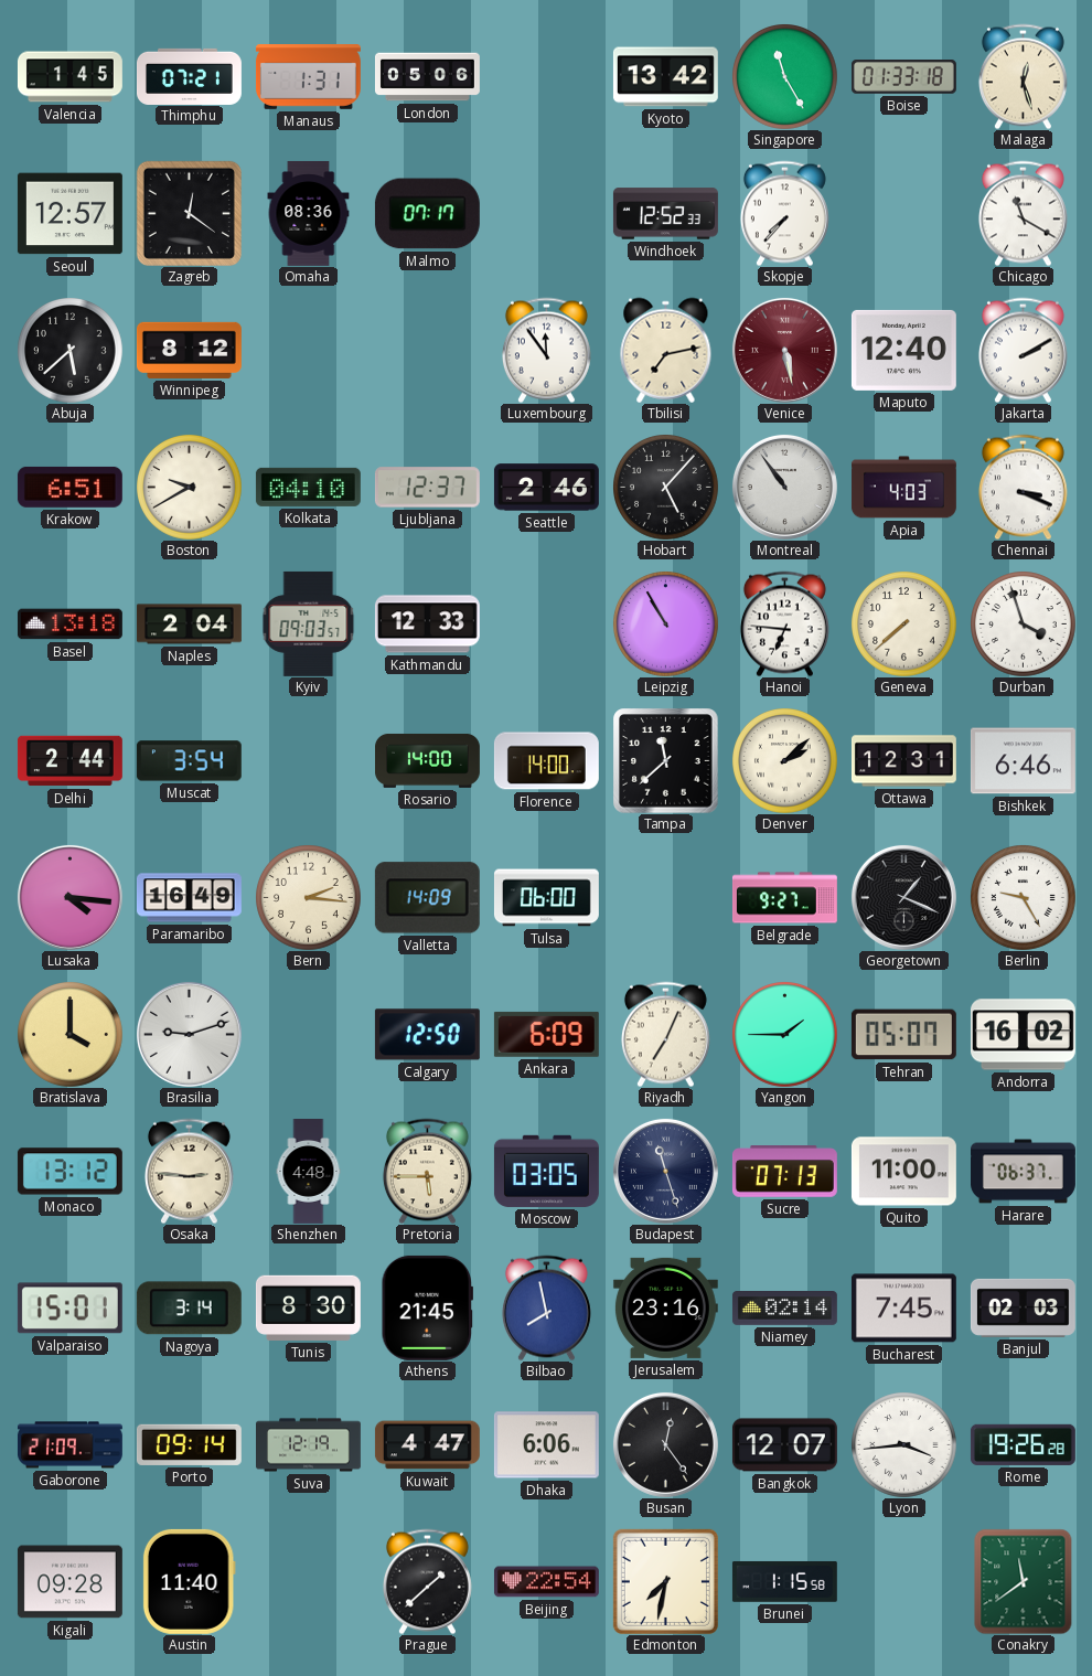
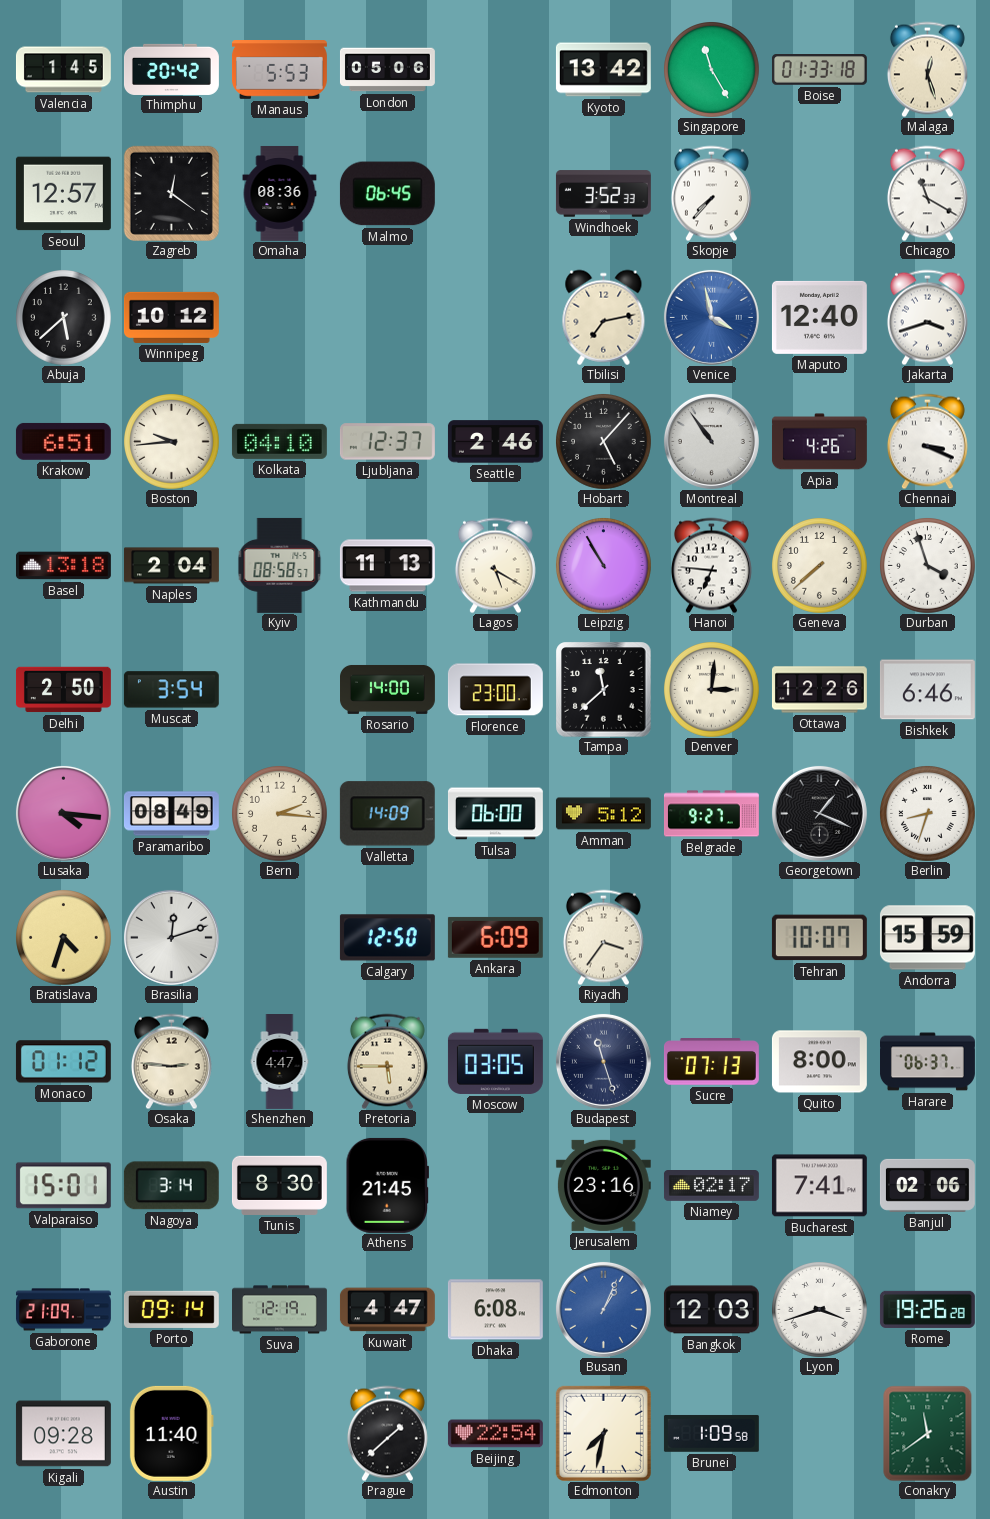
Thimphu: 07:21 -> 20:42 (171, 69)
Manaus: 1:31 -> 5:53 (279, 70)
Malmo: 07:17 -> 06:45 (387, 194)
Windhoek: 12:52 -> 3:52 (603, 194)
Winnipeg: 8:12 -> 10:12 (171, 317)
Luxembourg: 11:54 -> none (546, 350)
Venice: 5:28 -> 3:58 (711, 317)
Venice dial: burgundy -> blue (711, 317)
Jakarta: 2:10 -> 3:42 (927, 317)
Boston: 9:40 -> 9:44 (172, 442)
Apia: 4:03 -> 4:26 (819, 442)
Kyiv: 09:03 -> 08:58 (280, 565)
Kathmandu: 12:33 -> 11:13 (387, 566)
Lagos: none -> 5:20 (495, 565)
Delhi: 2:44 -> 2:50 (63, 690)
Florence: 14:00 -> 23:00 (495, 690)
Denver: 2:08 -> 3:01 (712, 690)
Ottawa: 12:31 -> 12:26 (819, 690)
Paramaribo: 16:49 -> 08:49 (171, 814)
Amman: none -> 5:12 (603, 814)
Berlin: 9:25 -> 8:33 (928, 814)
Bratislava: 4:00 -> 4:33 (64, 938)
Brasilia: 9:12 -> 12:12 (171, 937)
Riyadh: 7:04 -> 3:36 (603, 937)
Yangon: 1:45 -> none (785, 1035)
Tehran: 05:07 -> 10:07 (819, 938)
Andorra: 16:02 -> 15:59 (927, 938)
Monaco: 13:12 -> 01:12 (63, 1062)
Shenzhen: 4:48 -> 4:47 (280, 1062)
Quito: 11:00 -> 8:00 (819, 1062)
Bilbao: 7:58 -> none (546, 1307)
Niamey: 02:14 -> 02:17 (711, 1186)
Bucharest: 7:45 -> 7:41 (819, 1186)
Banjul: 02:03 -> 02:06 (927, 1185)
Dhaka: 6:06 -> 6:08 (495, 1310)
Busan: 12:24 -> 1:04 (603, 1309)
Busan dial: black -> blue (603, 1309)
Bangkok: 12:07 -> 12:03 (711, 1310)
Lyon: 3:44 -> 3:42 (820, 1310)
Brunei: 1:15 -> 1:09 (711, 1434)
